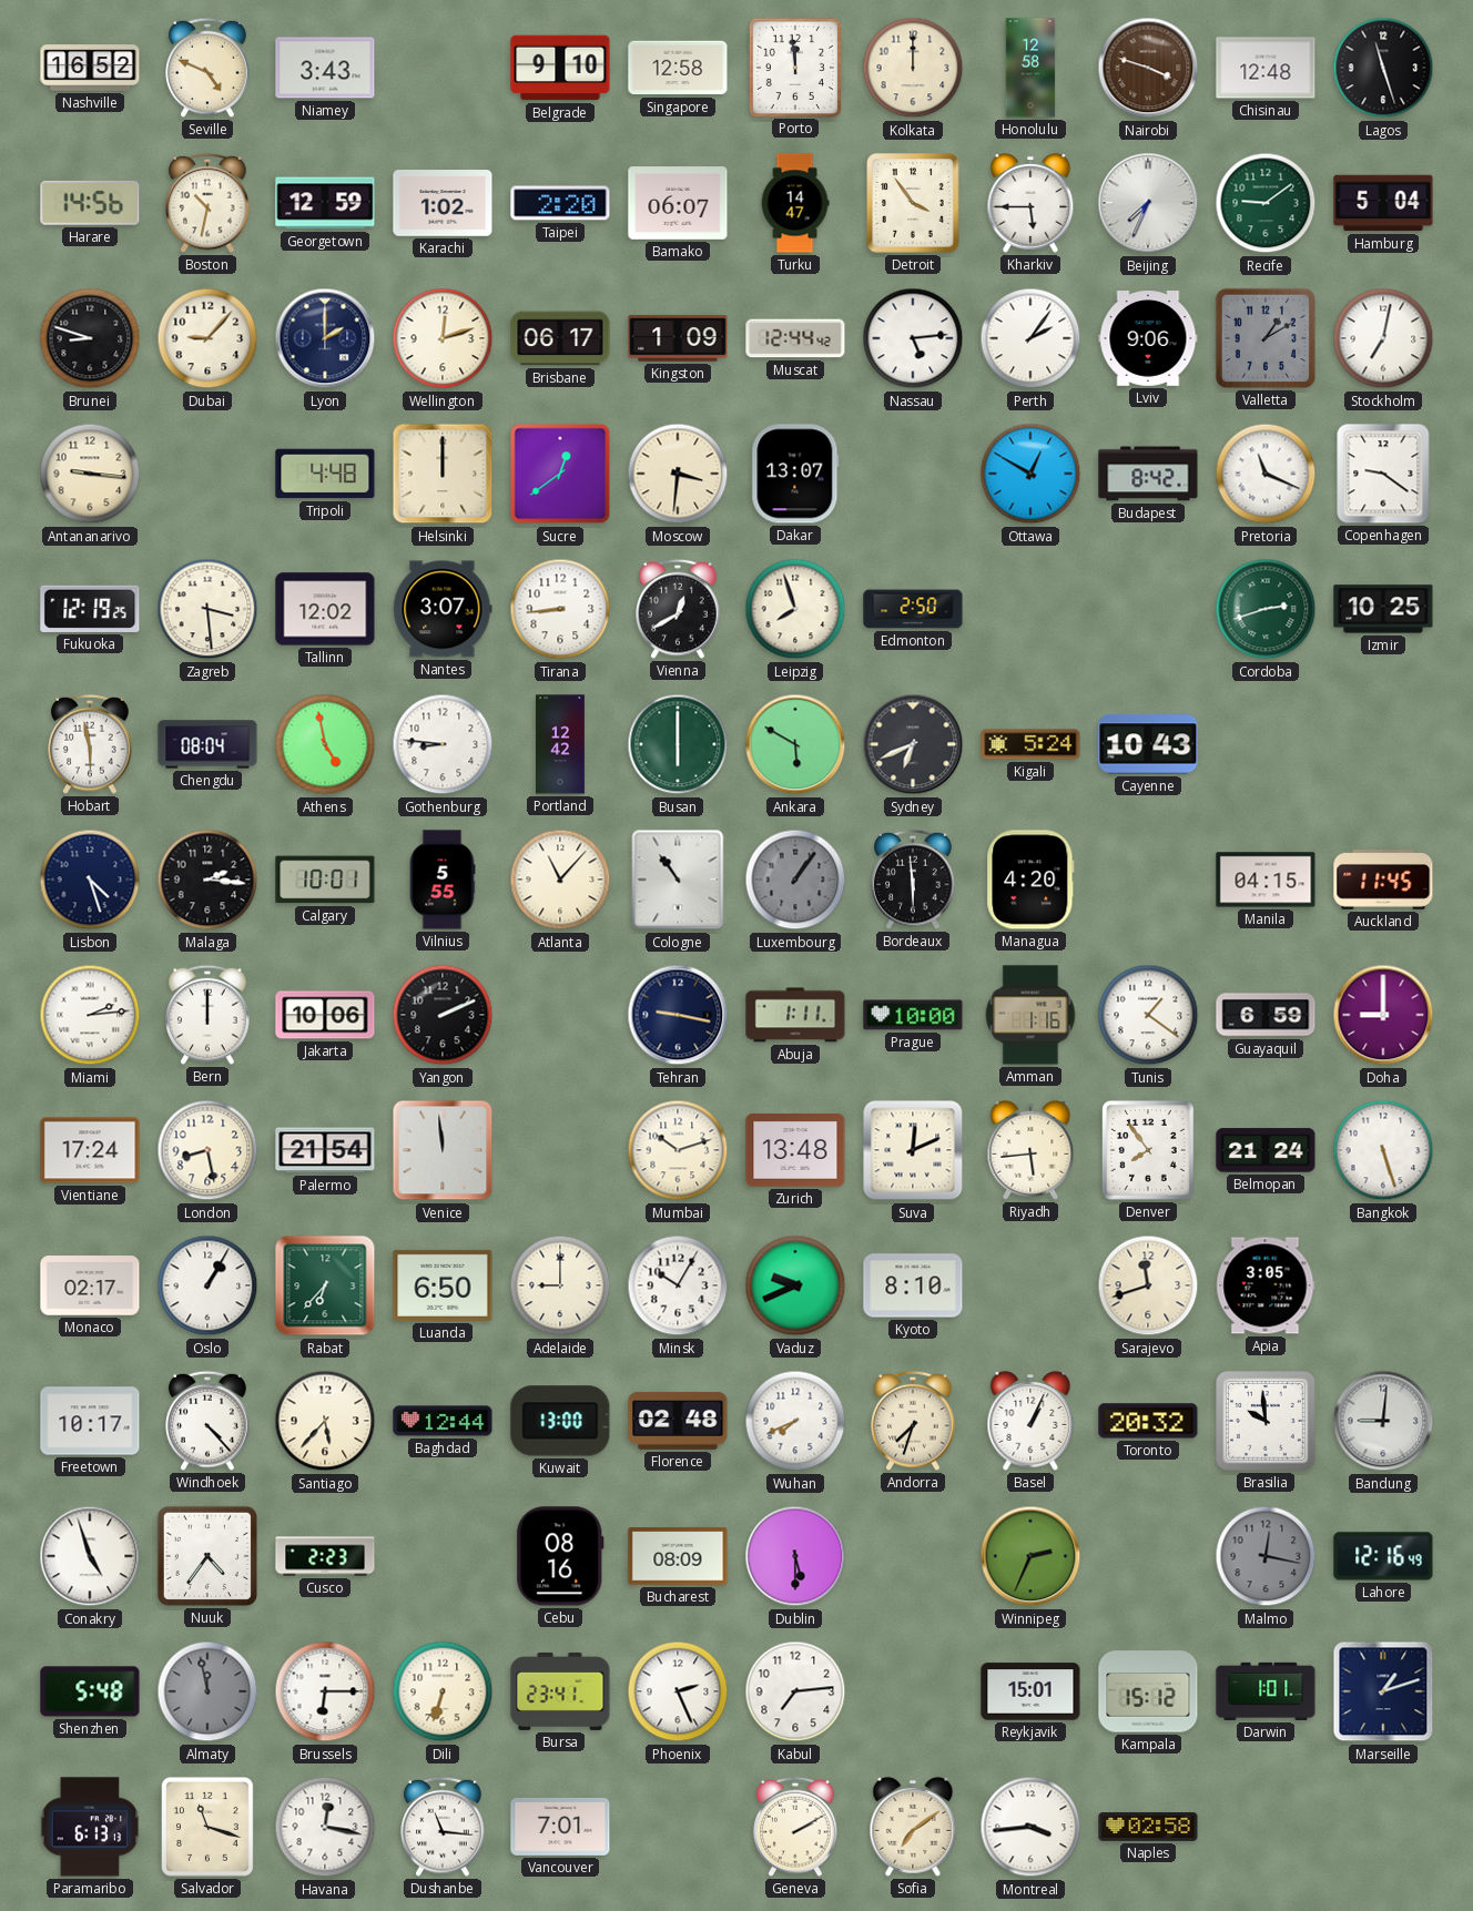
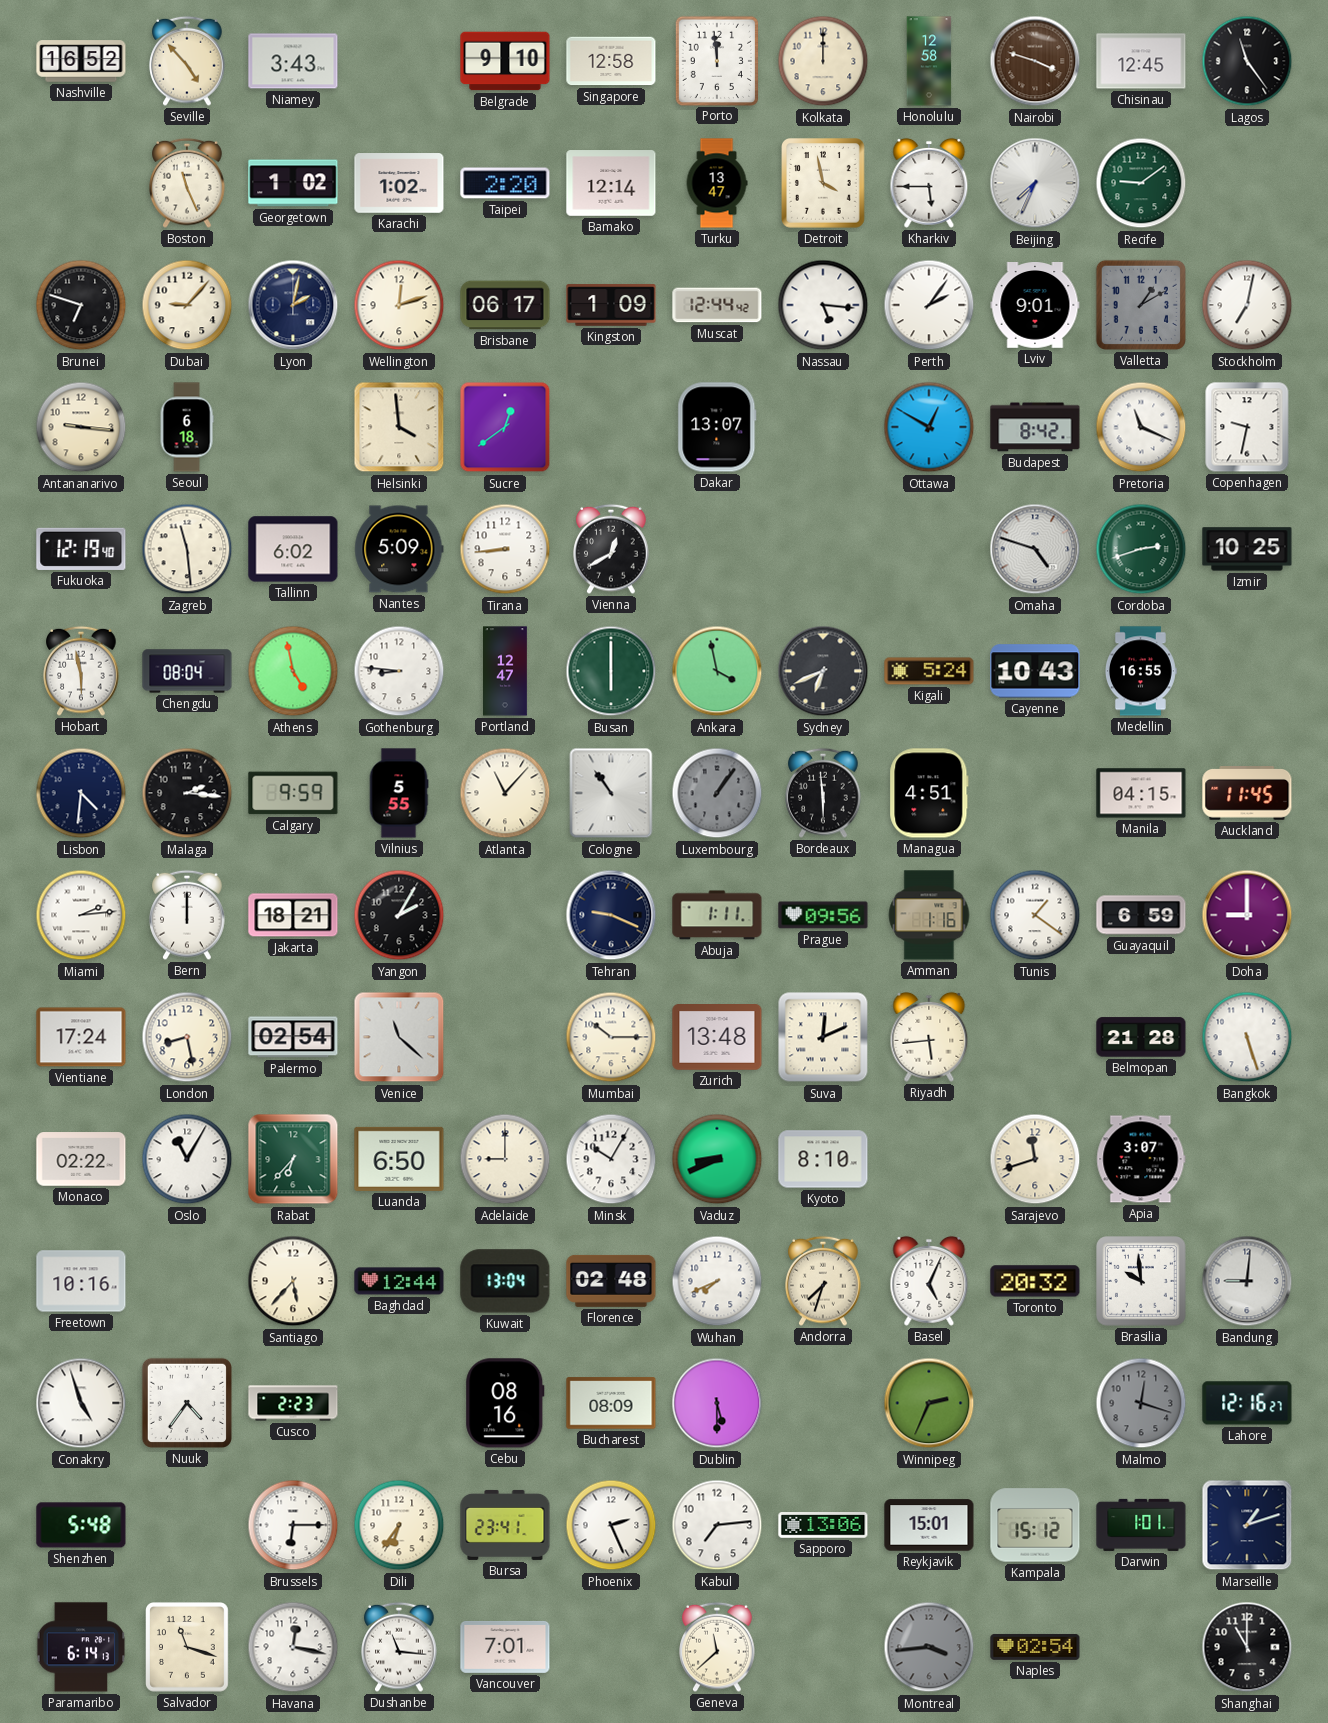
Seville: 4:49 -> 4:53 (187, 61)
Chisinau: 12:48 -> 12:45 (1141, 61)
Lagos: 11:27 -> 11:24 (1247, 61)
Harare: 14:56 -> none (90, 203)
Boston: 10:32 -> 11:26 (187, 183)
Georgetown: 12:59 -> 1:02 (293, 183)
Bamako: 06:07 -> 12:14 (611, 183)
Turku: 14:47 -> 13:47 (717, 183)
Detroit: 3:54 -> 3:58 (824, 184)
Hamburg: 5:04 -> none (1383, 203)
Brunei: 8:48 -> 6:48 (81, 305)
Lyon: 2:00 -> 2:02 (293, 305)
Nassau: 5:14 -> 5:16 (823, 305)
Lviv: 9:06 -> 9:01 (1035, 306)
Seoul: none -> 6:18 (187, 427)
Tripoli: 4:48 -> none (325, 474)
Helsinki: 12:00 -> 3:59 (399, 427)
Moscow: 3:31 -> none (678, 474)
Copenhagen: 9:21 -> 9:32 (1247, 427)
Fukuoka: 12:19:25 -> 12:19:40 (81, 549)
Zagreb: 3:29 -> 11:29 (187, 549)
Tallinn: 12:02 -> 6:02 (293, 549)
Nantes: 3:07 -> 5:09 (399, 549)
Leipzig: 7:57 -> none (795, 609)
Edmonton: 2:50 -> none (913, 609)
Omaha: none -> 4:48 (1035, 549)
Portland: 12:42 -> 12:47 (506, 671)
Ankara: 5:50 -> 3:58 (717, 671)
Medellin: none -> 16:55 (1140, 671)
Lisbon: 4:27 -> 4:31 (81, 793)
Calgary: 10:01 -> 9:59 (293, 793)
Managua: 4:20 -> 4:51 (929, 793)
Jakarta: 10:06 -> 18:21 (293, 915)
Yangon: 2:11 -> 2:05 (399, 915)
Tehran: 9:17 -> 9:19 (611, 915)
Prague: 10:00 -> 09:56 (823, 915)
Palermo: 21:54 -> 02:54 (293, 1037)
Venice: 11:59 -> 11:22 (399, 1037)
Mumbai: 10:12 -> 10:15 (611, 1037)
Denver: 7:54 -> none (1149, 1151)
Belmopan: 21:24 -> 21:28 (1141, 1037)
Monaco: 02:17 -> 02:22 (81, 1159)
Oslo: 1:05 -> 11:05 (187, 1159)
Vaduz: 9:41 -> 8:41 (717, 1159)
Apia: 3:05 -> 3:07 (1141, 1159)
Freetown: 10:17 -> 10:16 (81, 1281)
Windhoek: 4:23 -> none (207, 1421)
Kuwait: 13:00 -> 13:04 (505, 1281)
Basel: 1:04 -> 5:04 (929, 1281)
Malmo: 12:17 -> 12:18 (1141, 1403)
Lahore: 12:16:49 -> 12:16:27 (1247, 1403)
Almaty: 11:58 -> none (207, 1691)
Dili: 6:33 -> 6:36 (399, 1525)
Sapporo: none -> 13:06 (823, 1525)
Paramaribo: 6:13 -> 6:14 (81, 1647)
Geneva: 2:10 -> 11:38 (717, 1647)
Sofia: 7:09 -> none (913, 1827)
Montreal dial: white -> grey (929, 1647)
Naples: 02:58 -> 02:54 (1035, 1647)
Shanghai: none -> 11:00 (1247, 1647)
